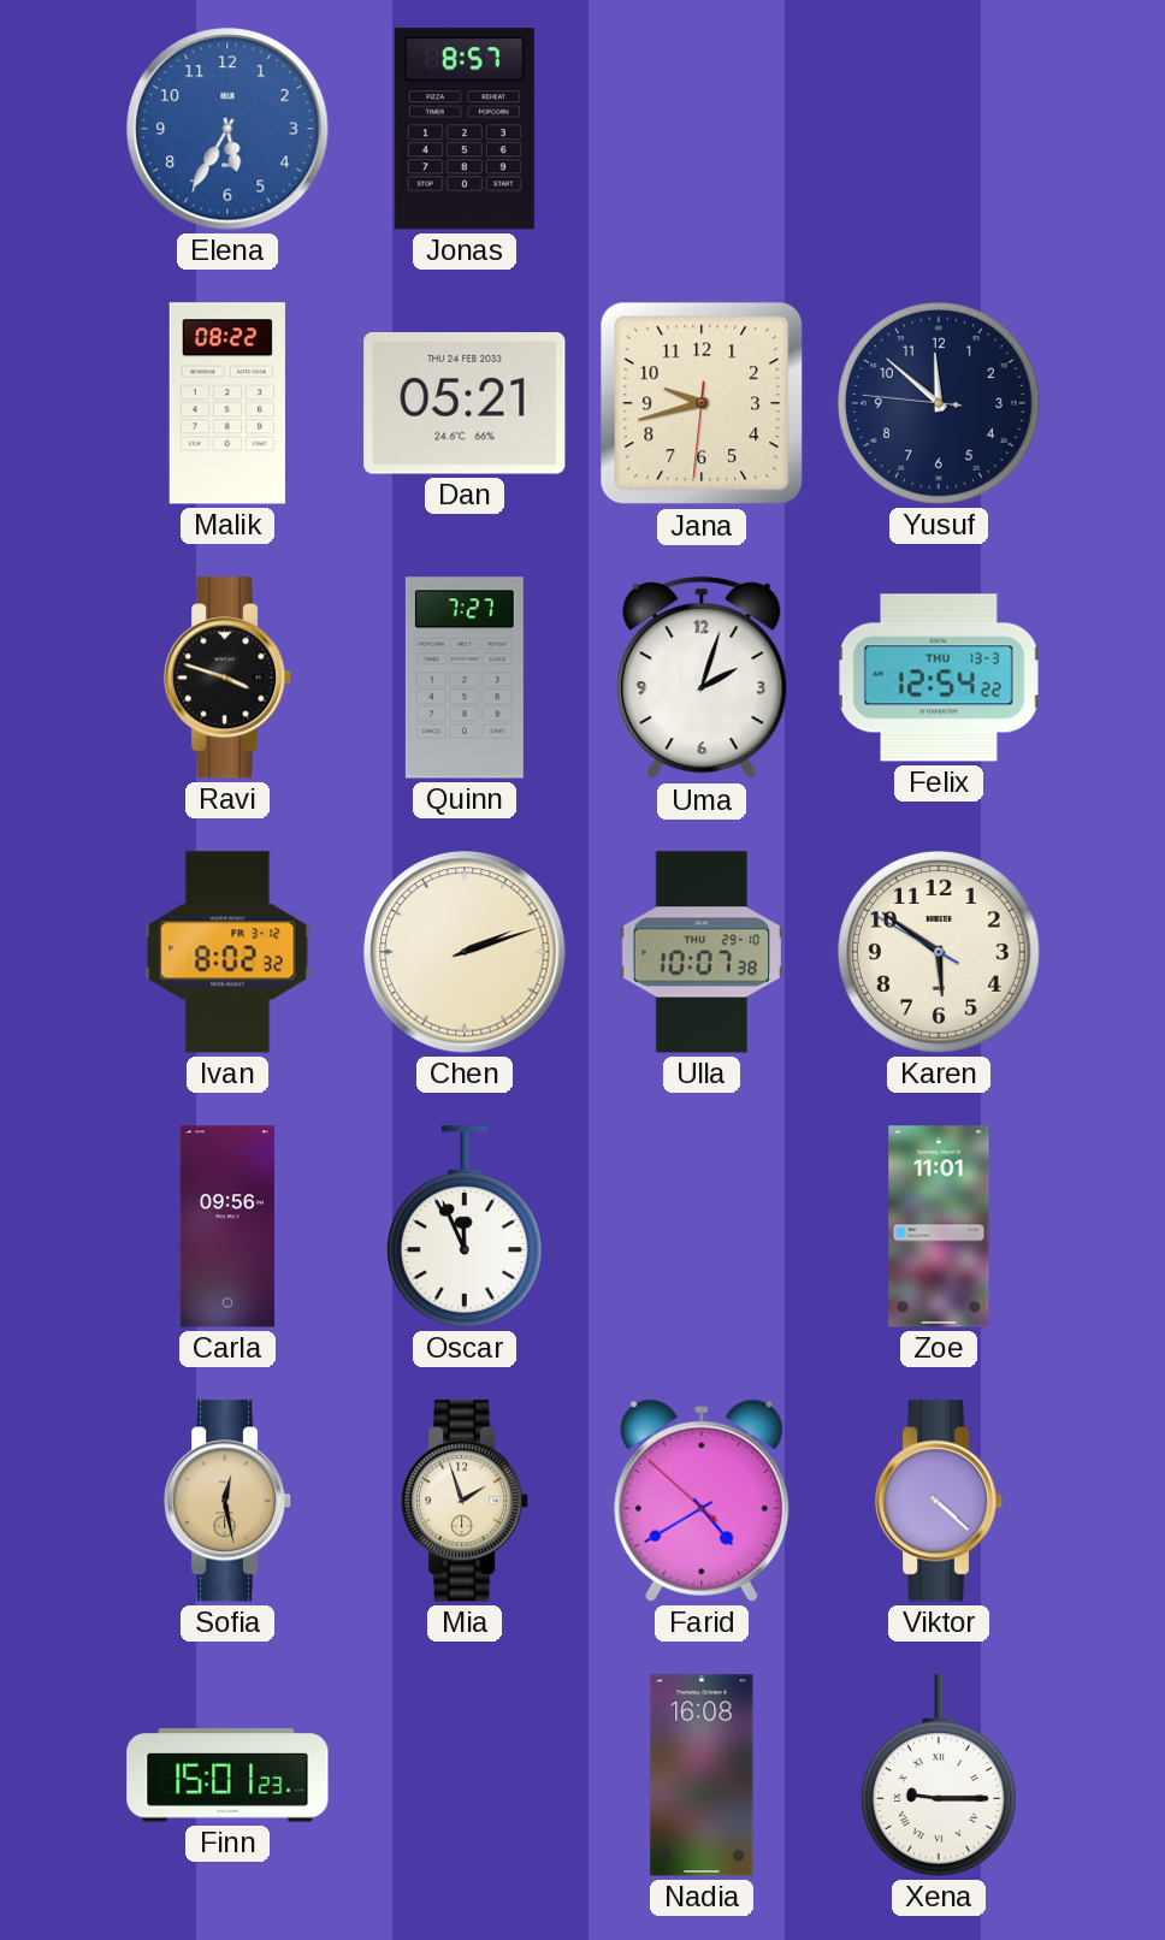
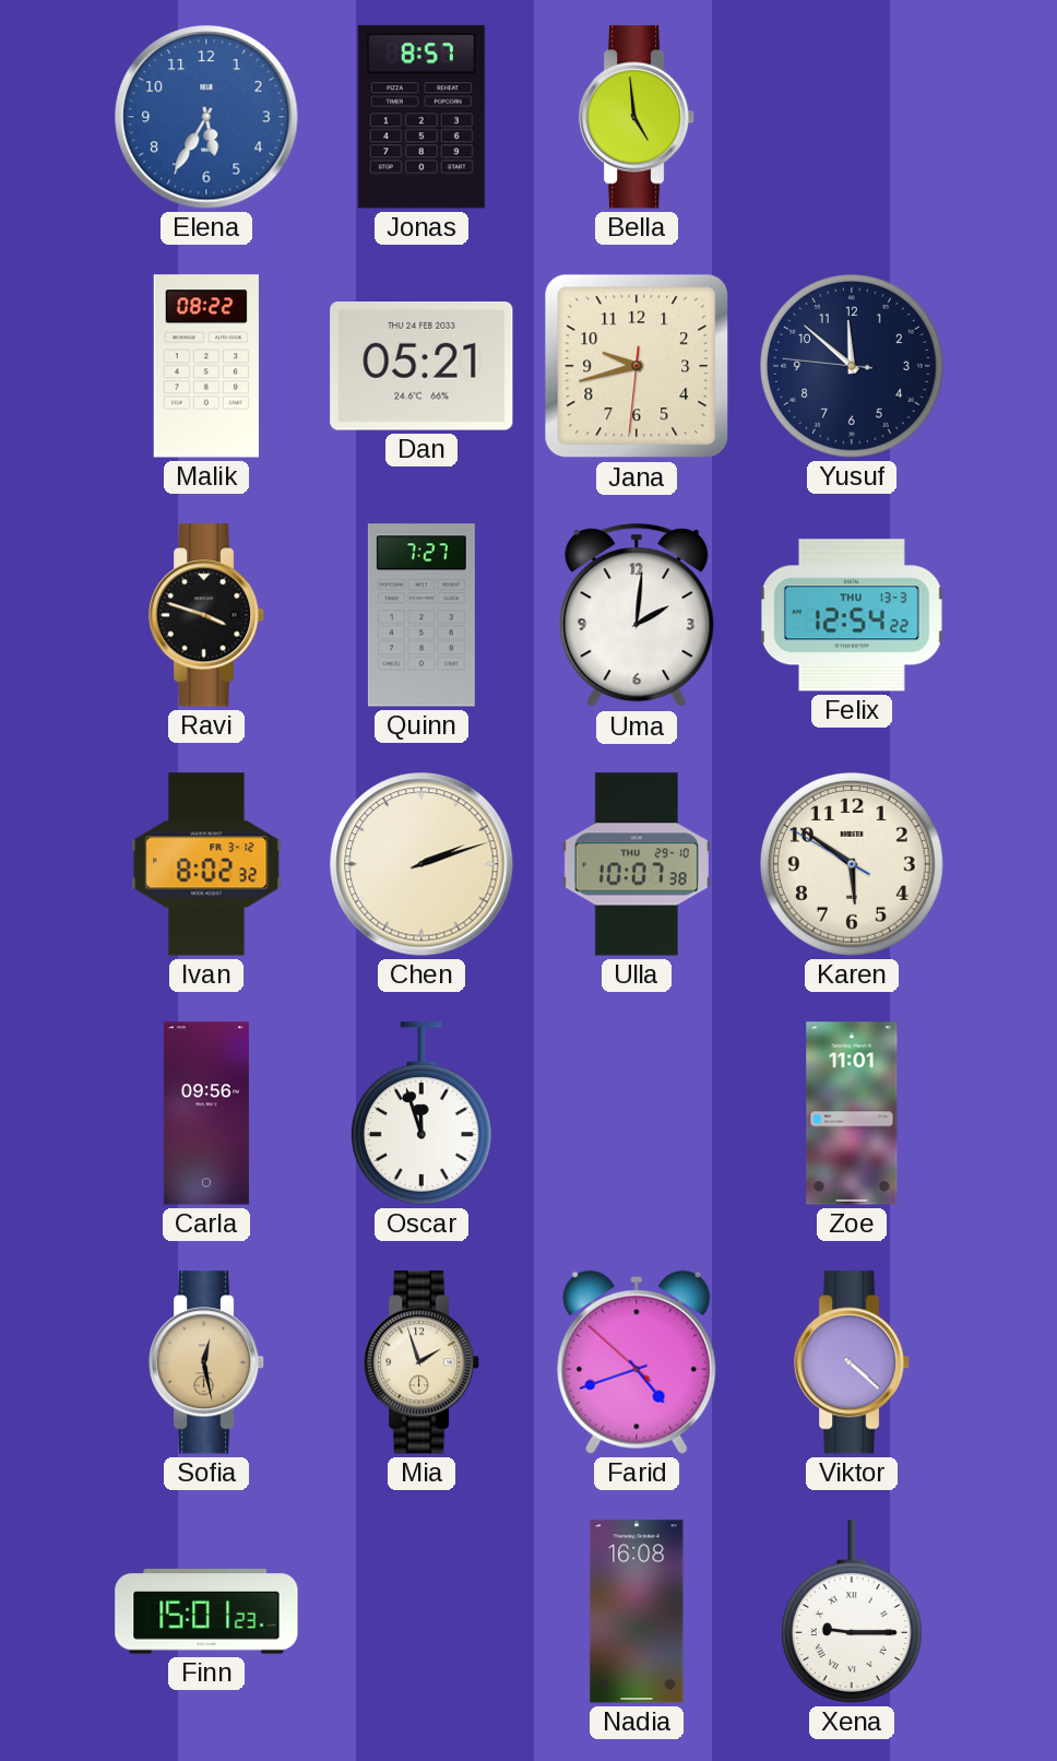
Bella: none -> 4:59 (637, 117)
Uma: 2:03 -> 2:01 (637, 616)
Oscar: 11:56 -> 11:57 (421, 1113)
Farid: 4:39 -> 4:41 (637, 1362)
